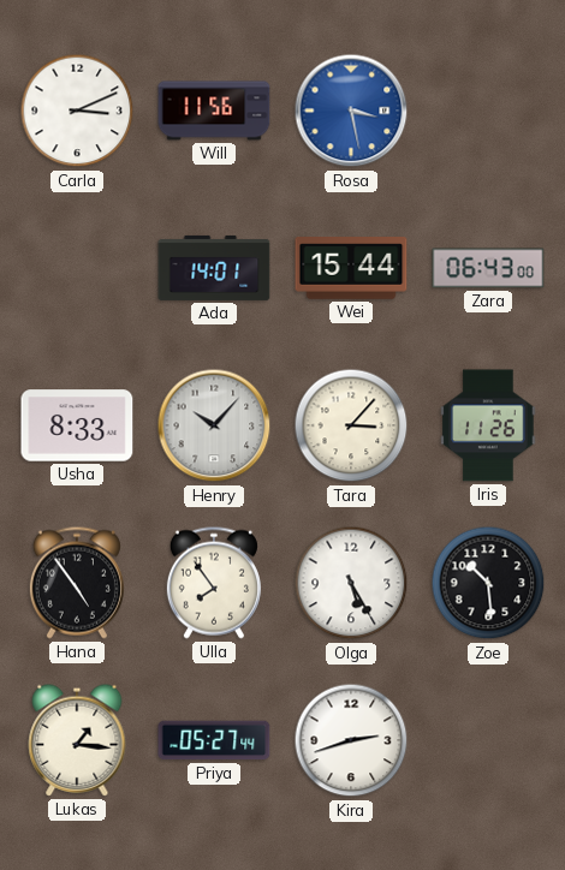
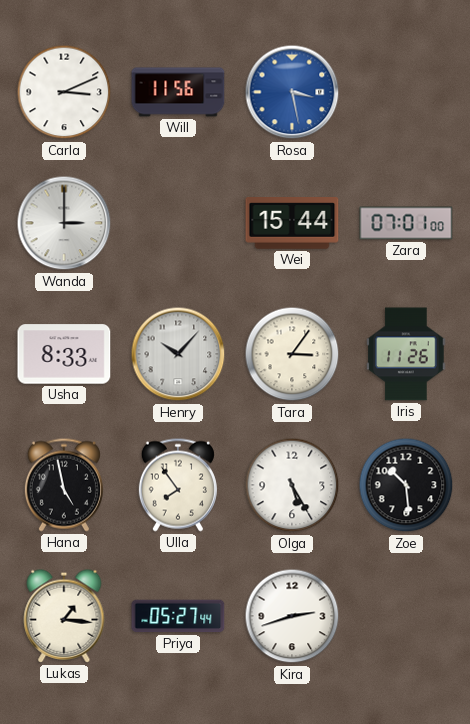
Wanda: none -> 3:00 (64, 223)
Ada: 14:01 -> none (214, 268)
Zara: 06:43 -> 07:01 (406, 223)
Tara: 3:07 -> 3:06 (292, 354)
Hana: 4:54 -> 4:58 (64, 485)
